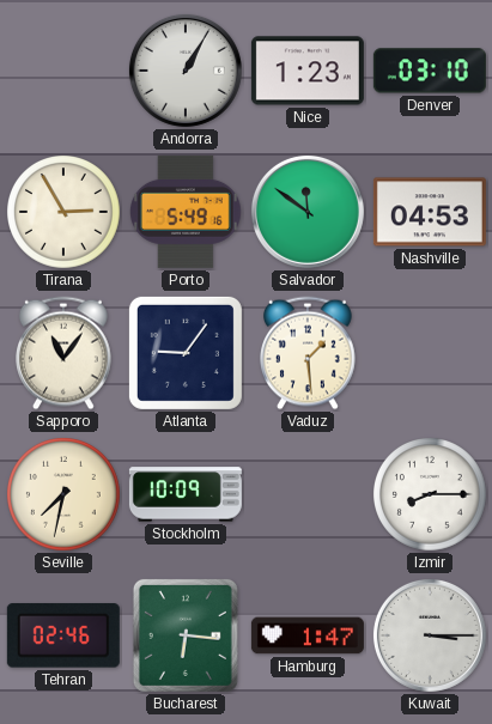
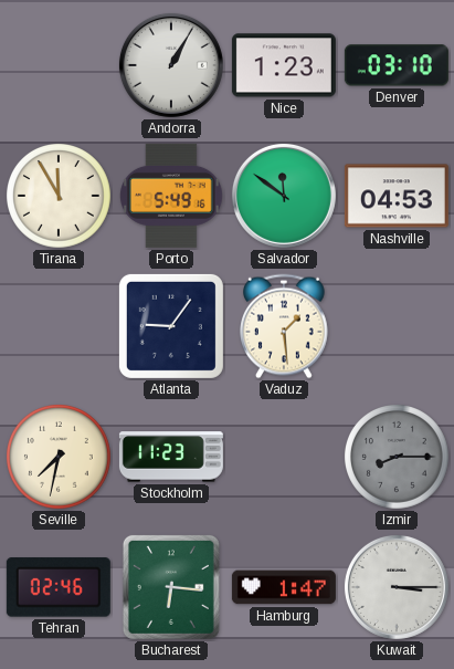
Tirana: 2:55 -> 11:55 (60, 197)
Sapporo: 11:06 -> none (65, 353)
Stockholm: 10:09 -> 11:23 (171, 457)
Izmir dial: white -> grey (398, 458)
